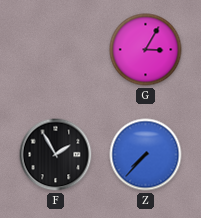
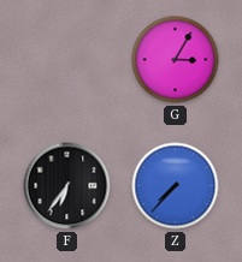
F: 1:55 -> 6:36 (67, 186)
